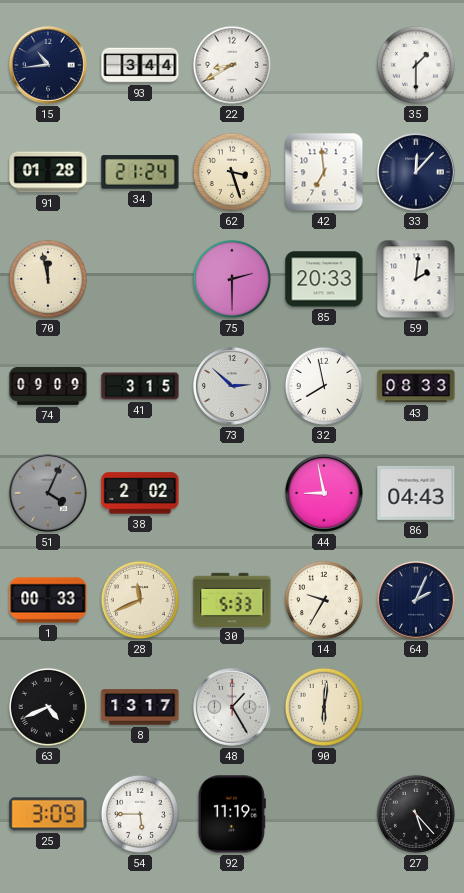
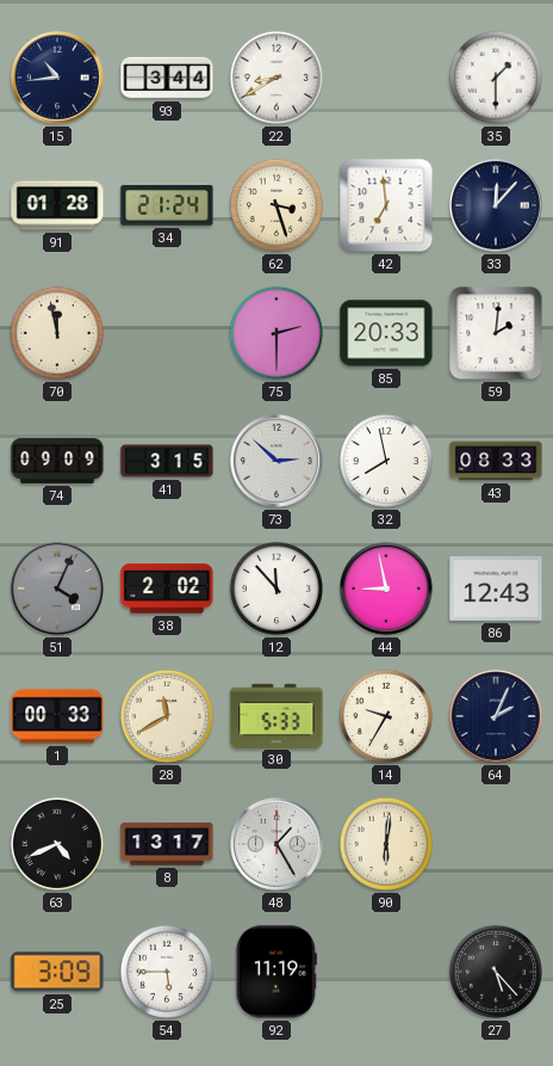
12: none -> 11:53 (276, 589)
86: 04:43 -> 12:43 (496, 589)
28: 11:41 -> 11:40 (167, 716)
